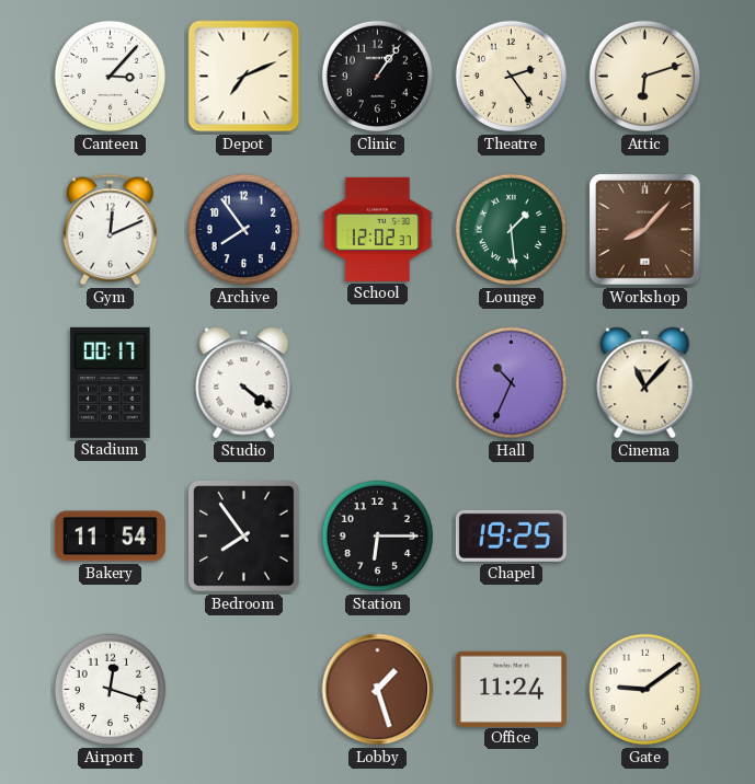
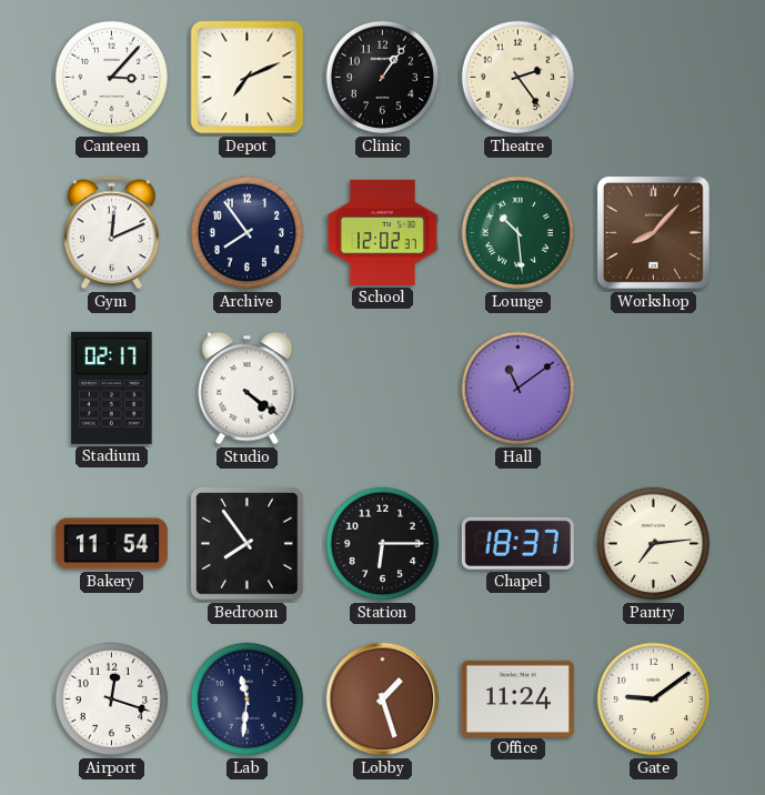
Attic: 6:12 -> none (645, 77)
Lounge: 1:29 -> 10:29 (519, 233)
Stadium: 00:17 -> 02:17 (112, 388)
Hall: 10:34 -> 11:09 (519, 389)
Cinema: 11:07 -> none (645, 383)
Chapel: 19:25 -> 18:37 (517, 543)
Pantry: none -> 7:14 (654, 544)
Lab: none -> 11:31 (248, 700)
